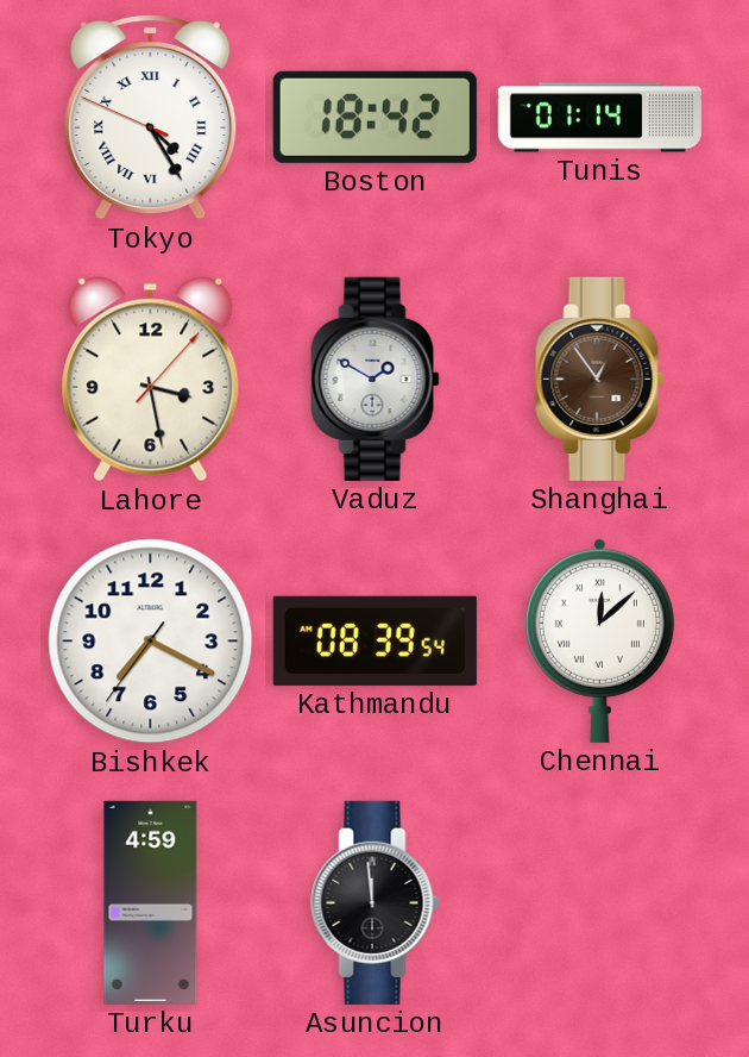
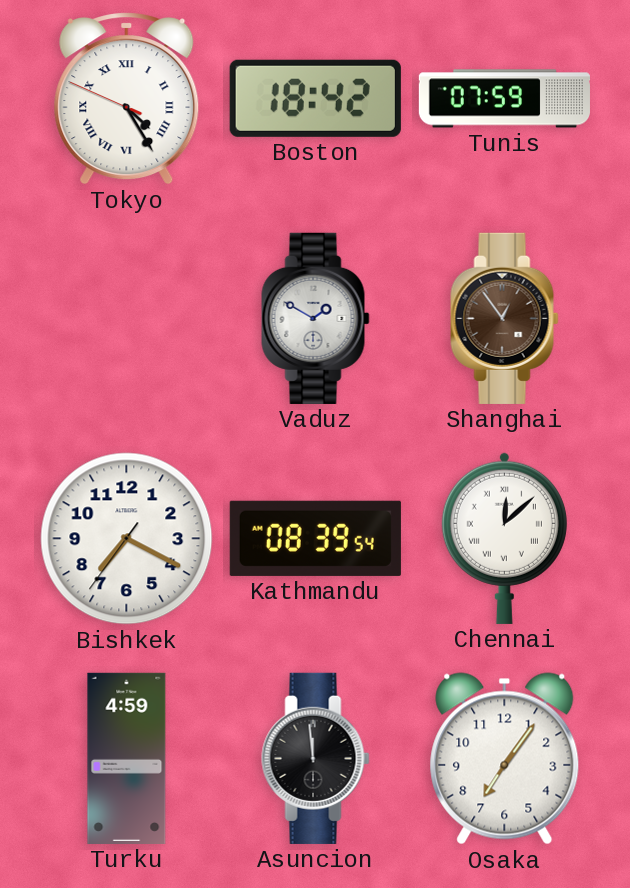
Tunis: 01:14 -> 07:59 (504, 99)
Lahore: 3:28 -> none (151, 380)
Osaka: none -> 7:06 (505, 759)
